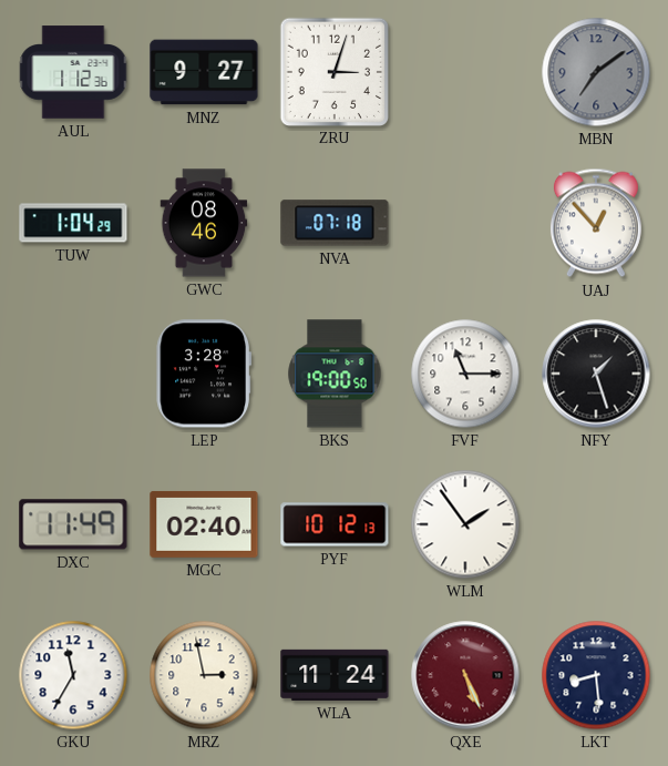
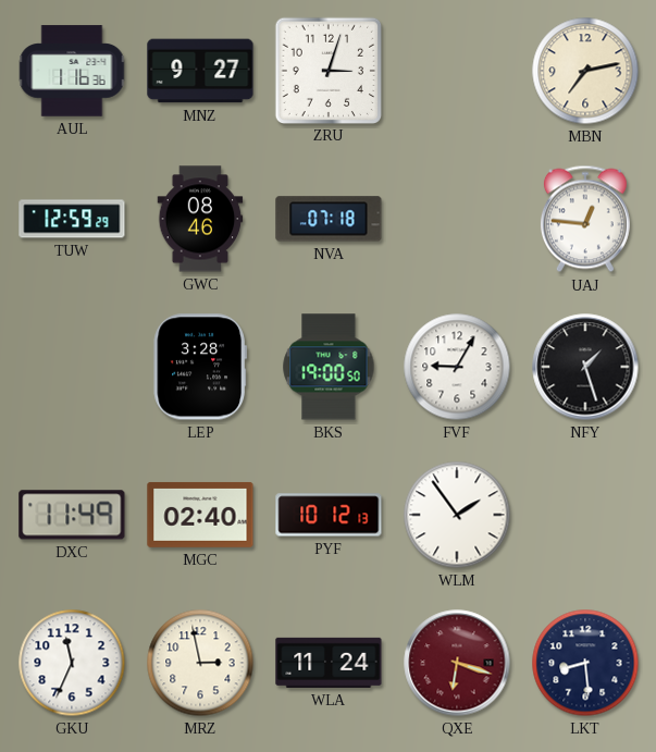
AUL: 1:12 -> 1:16 (72, 71)
MBN: 7:09 -> 7:13 (585, 71)
MBN dial: grey -> cream (585, 71)
TUW: 1:04 -> 12:59 (72, 219)
UAJ: 12:53 -> 12:46 (585, 219)
FVF: 11:15 -> 9:05 (457, 367)
GKU: 11:35 -> 11:34 (72, 663)
QXE: 5:26 -> 6:18 (457, 663)
